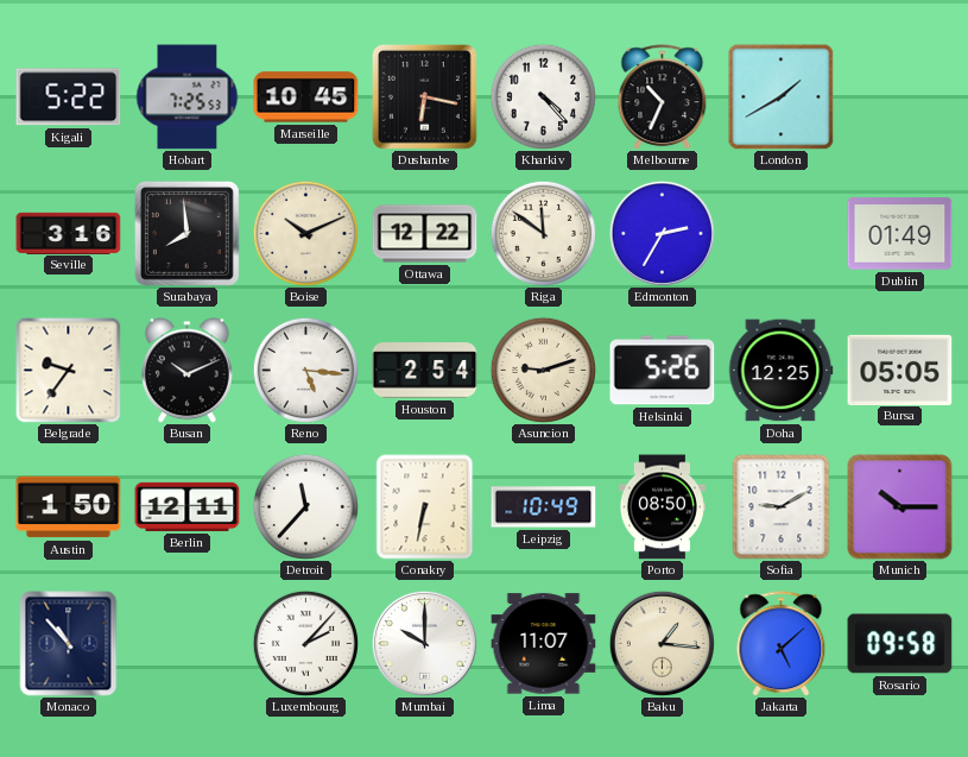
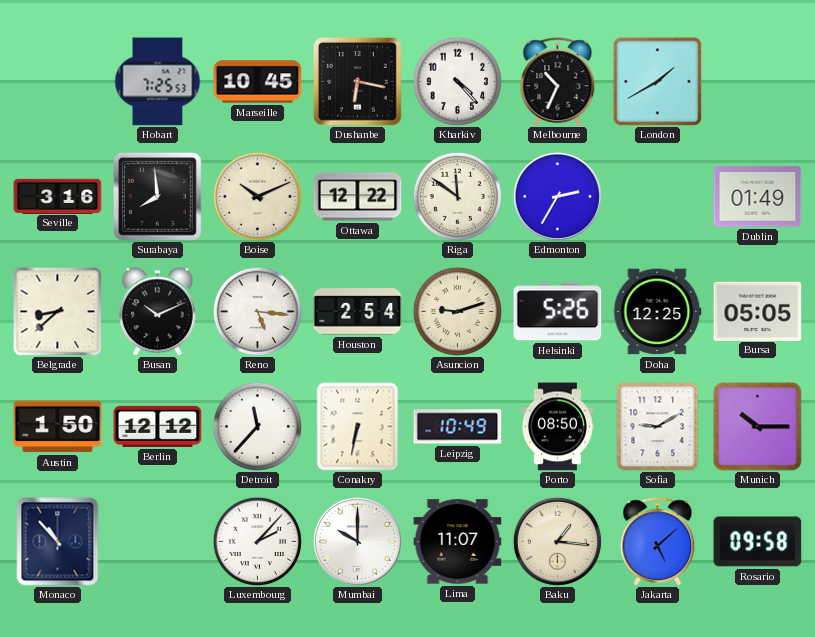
Kigali: 5:22 -> none (69, 97)
Belgrade: 9:36 -> 8:38 (57, 311)
Berlin: 12:11 -> 12:12 (158, 426)
